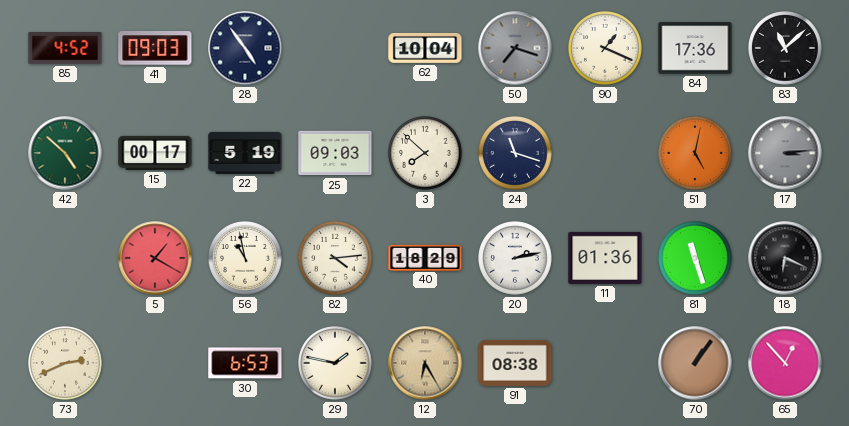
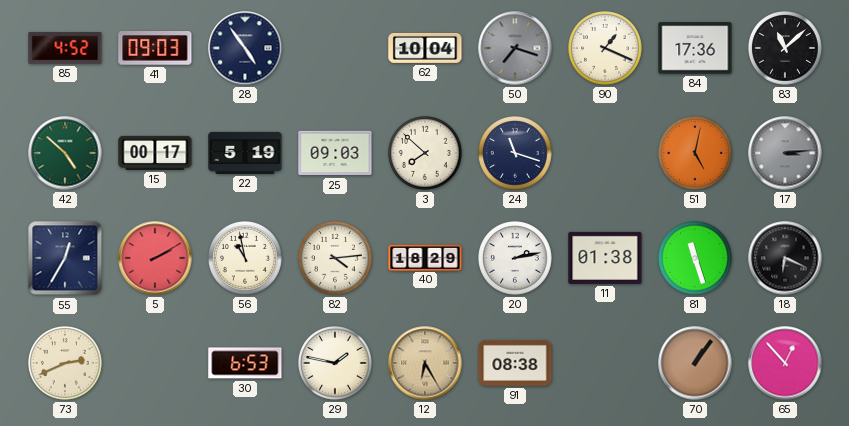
55: none -> 12:35 (65, 258)
5: 1:20 -> 2:10 (155, 258)
11: 01:36 -> 01:38 (605, 258)
